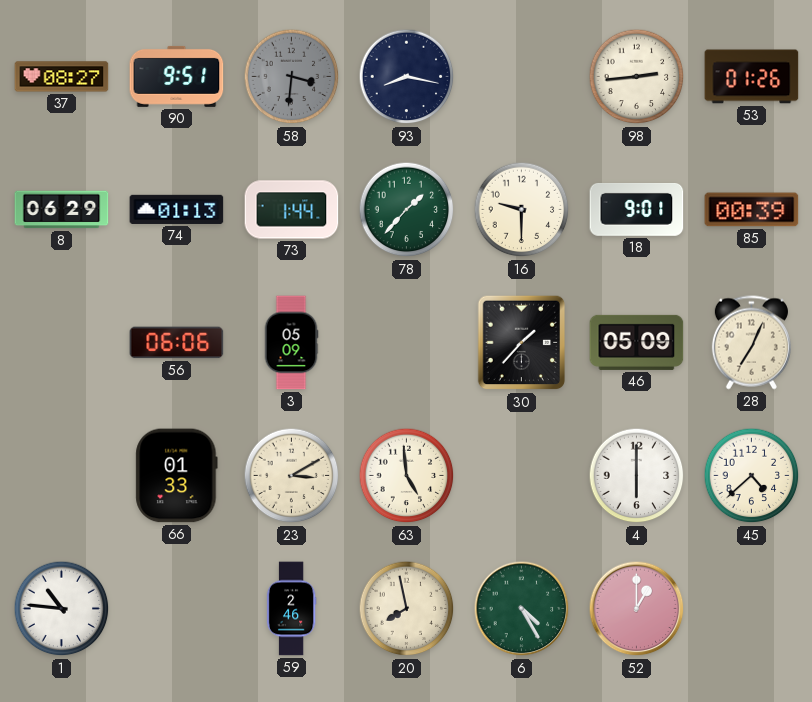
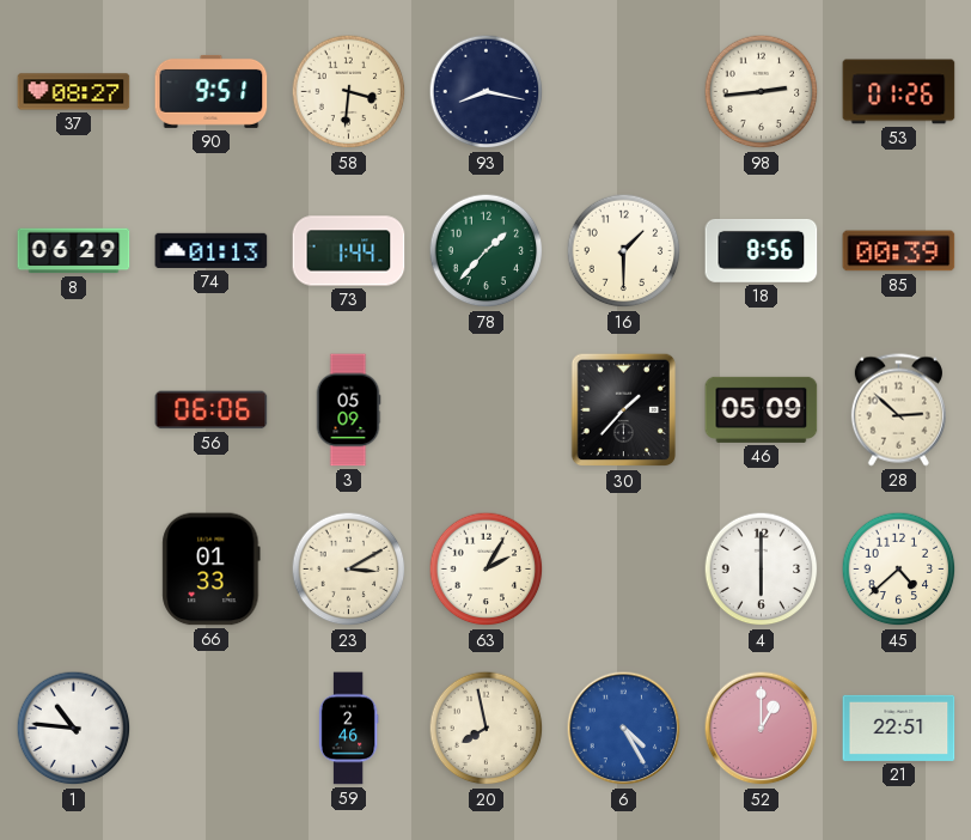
58 dial: grey -> cream (349, 92)
16: 9:30 -> 1:30 (624, 251)
18: 9:01 -> 8:56 (762, 251)
28: 7:04 -> 2:52 (898, 410)
63: 4:59 -> 2:05 (487, 570)
6 dial: green -> blue (624, 729)
21: none -> 22:51 (899, 728)
